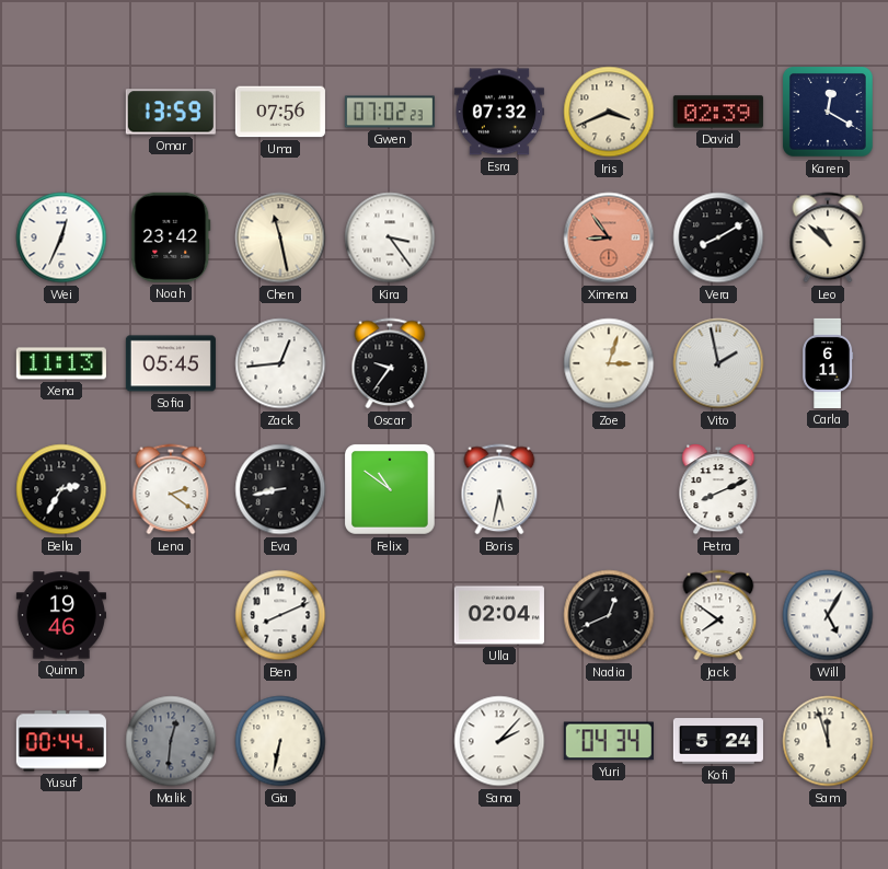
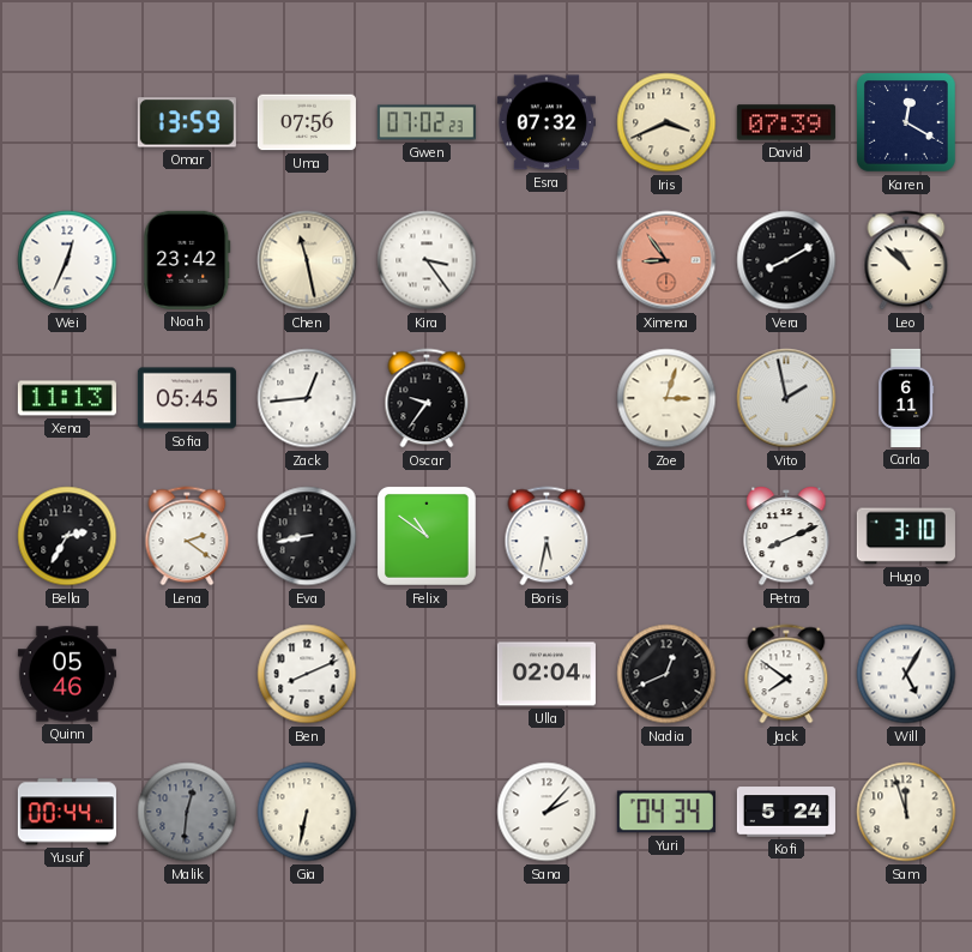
David: 02:39 -> 07:39 (786, 122)
Hugo: none -> 3:10 (906, 536)
Quinn: 19:46 -> 05:46 (67, 674)
